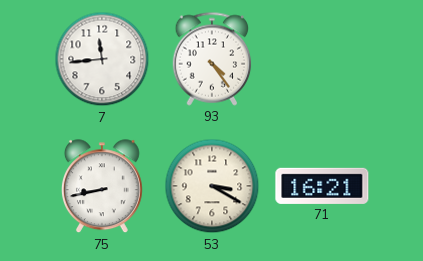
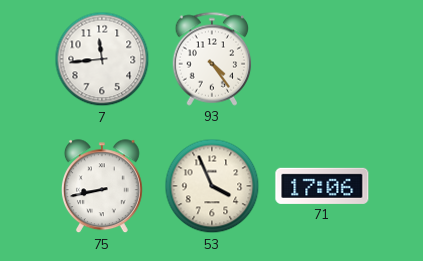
53: 3:20 -> 3:56 (212, 186)
71: 16:21 -> 17:06 (322, 186)
